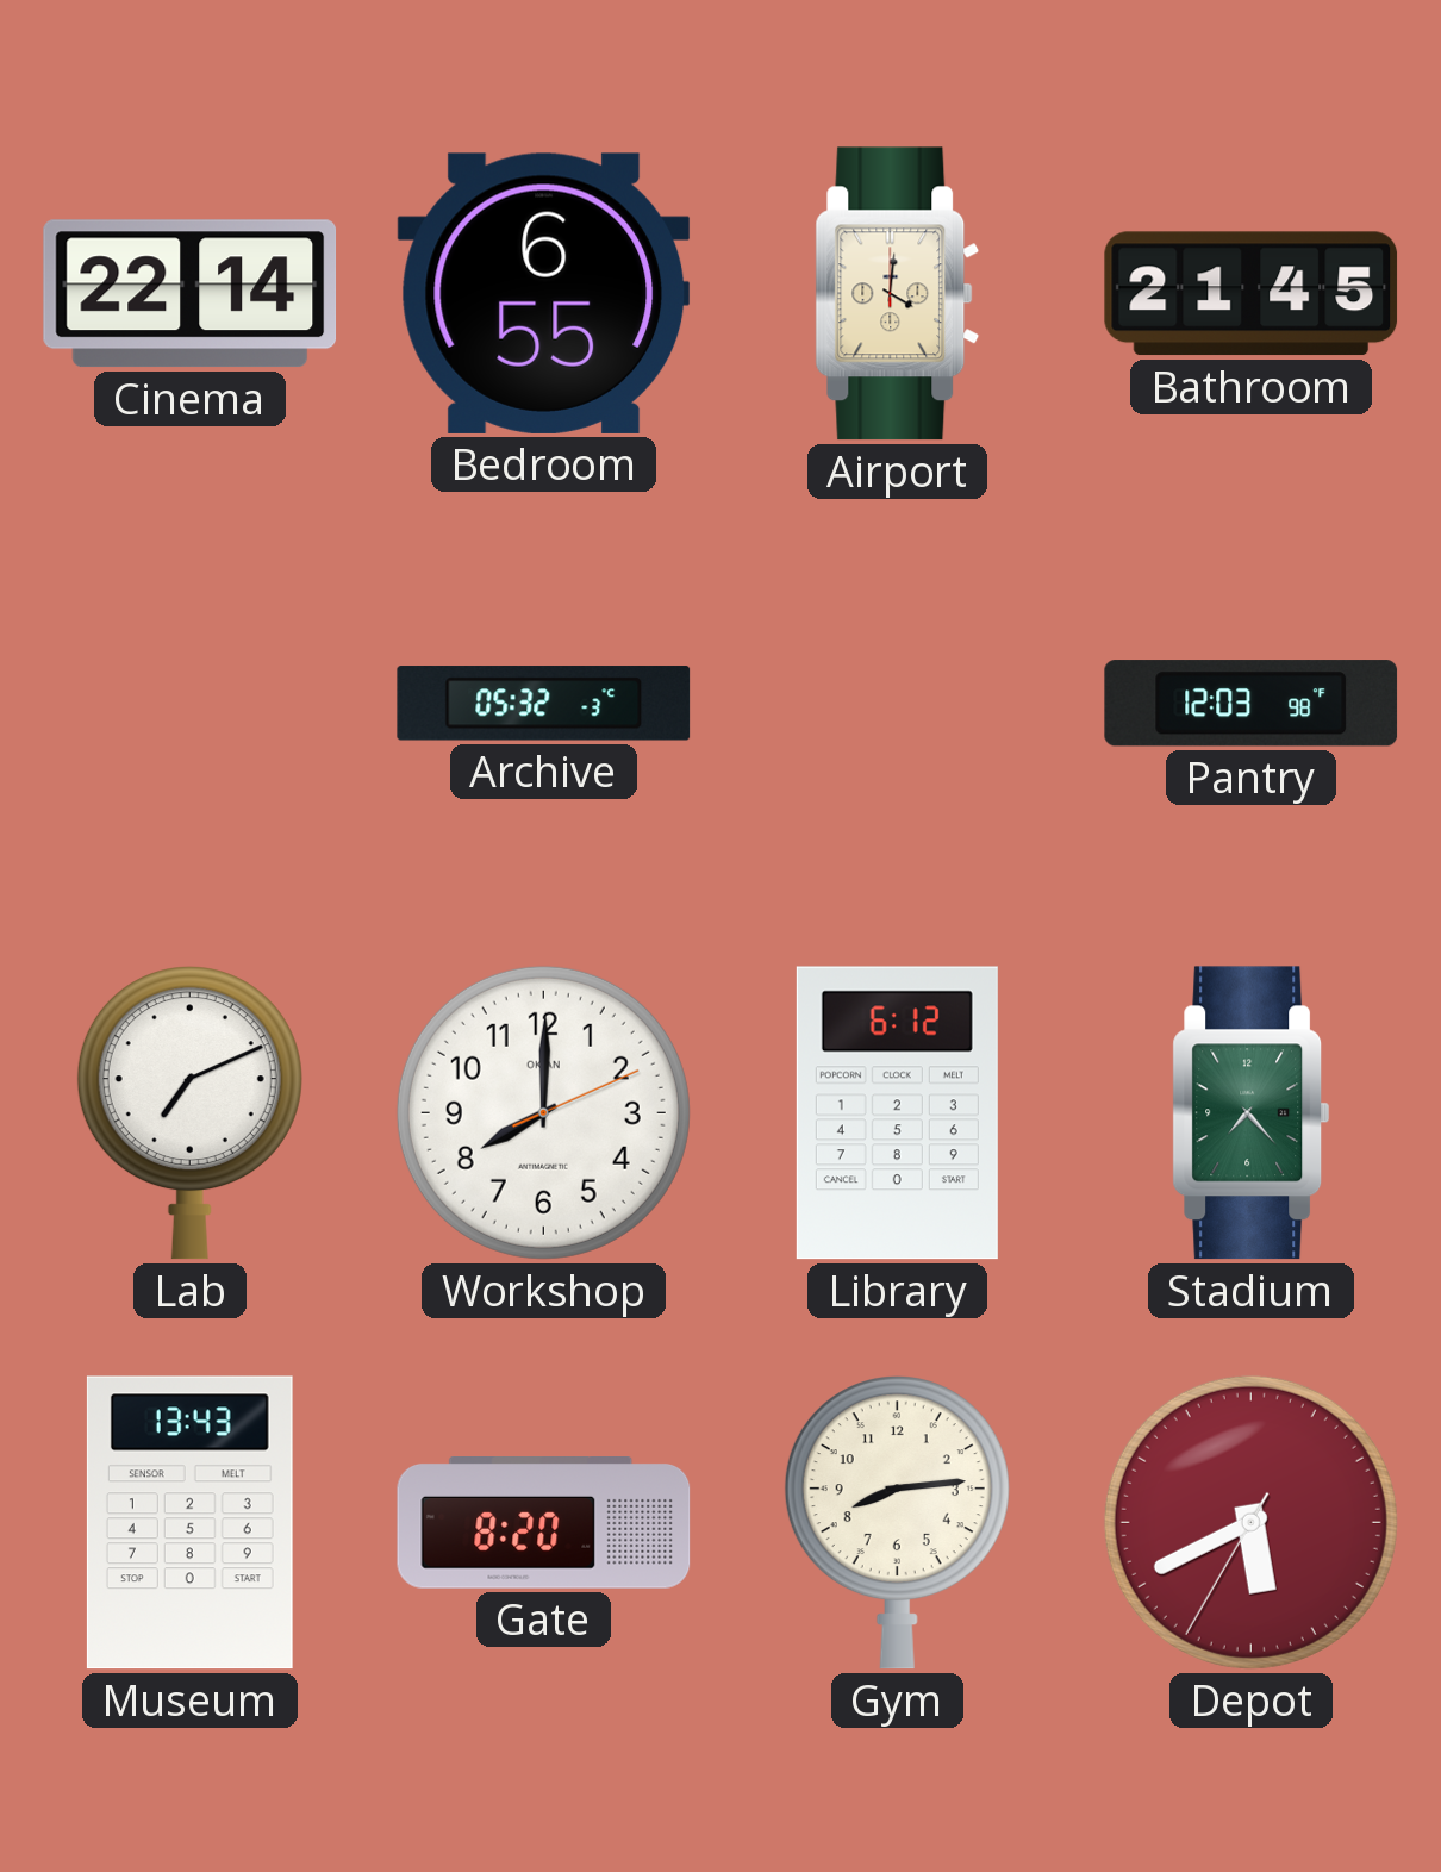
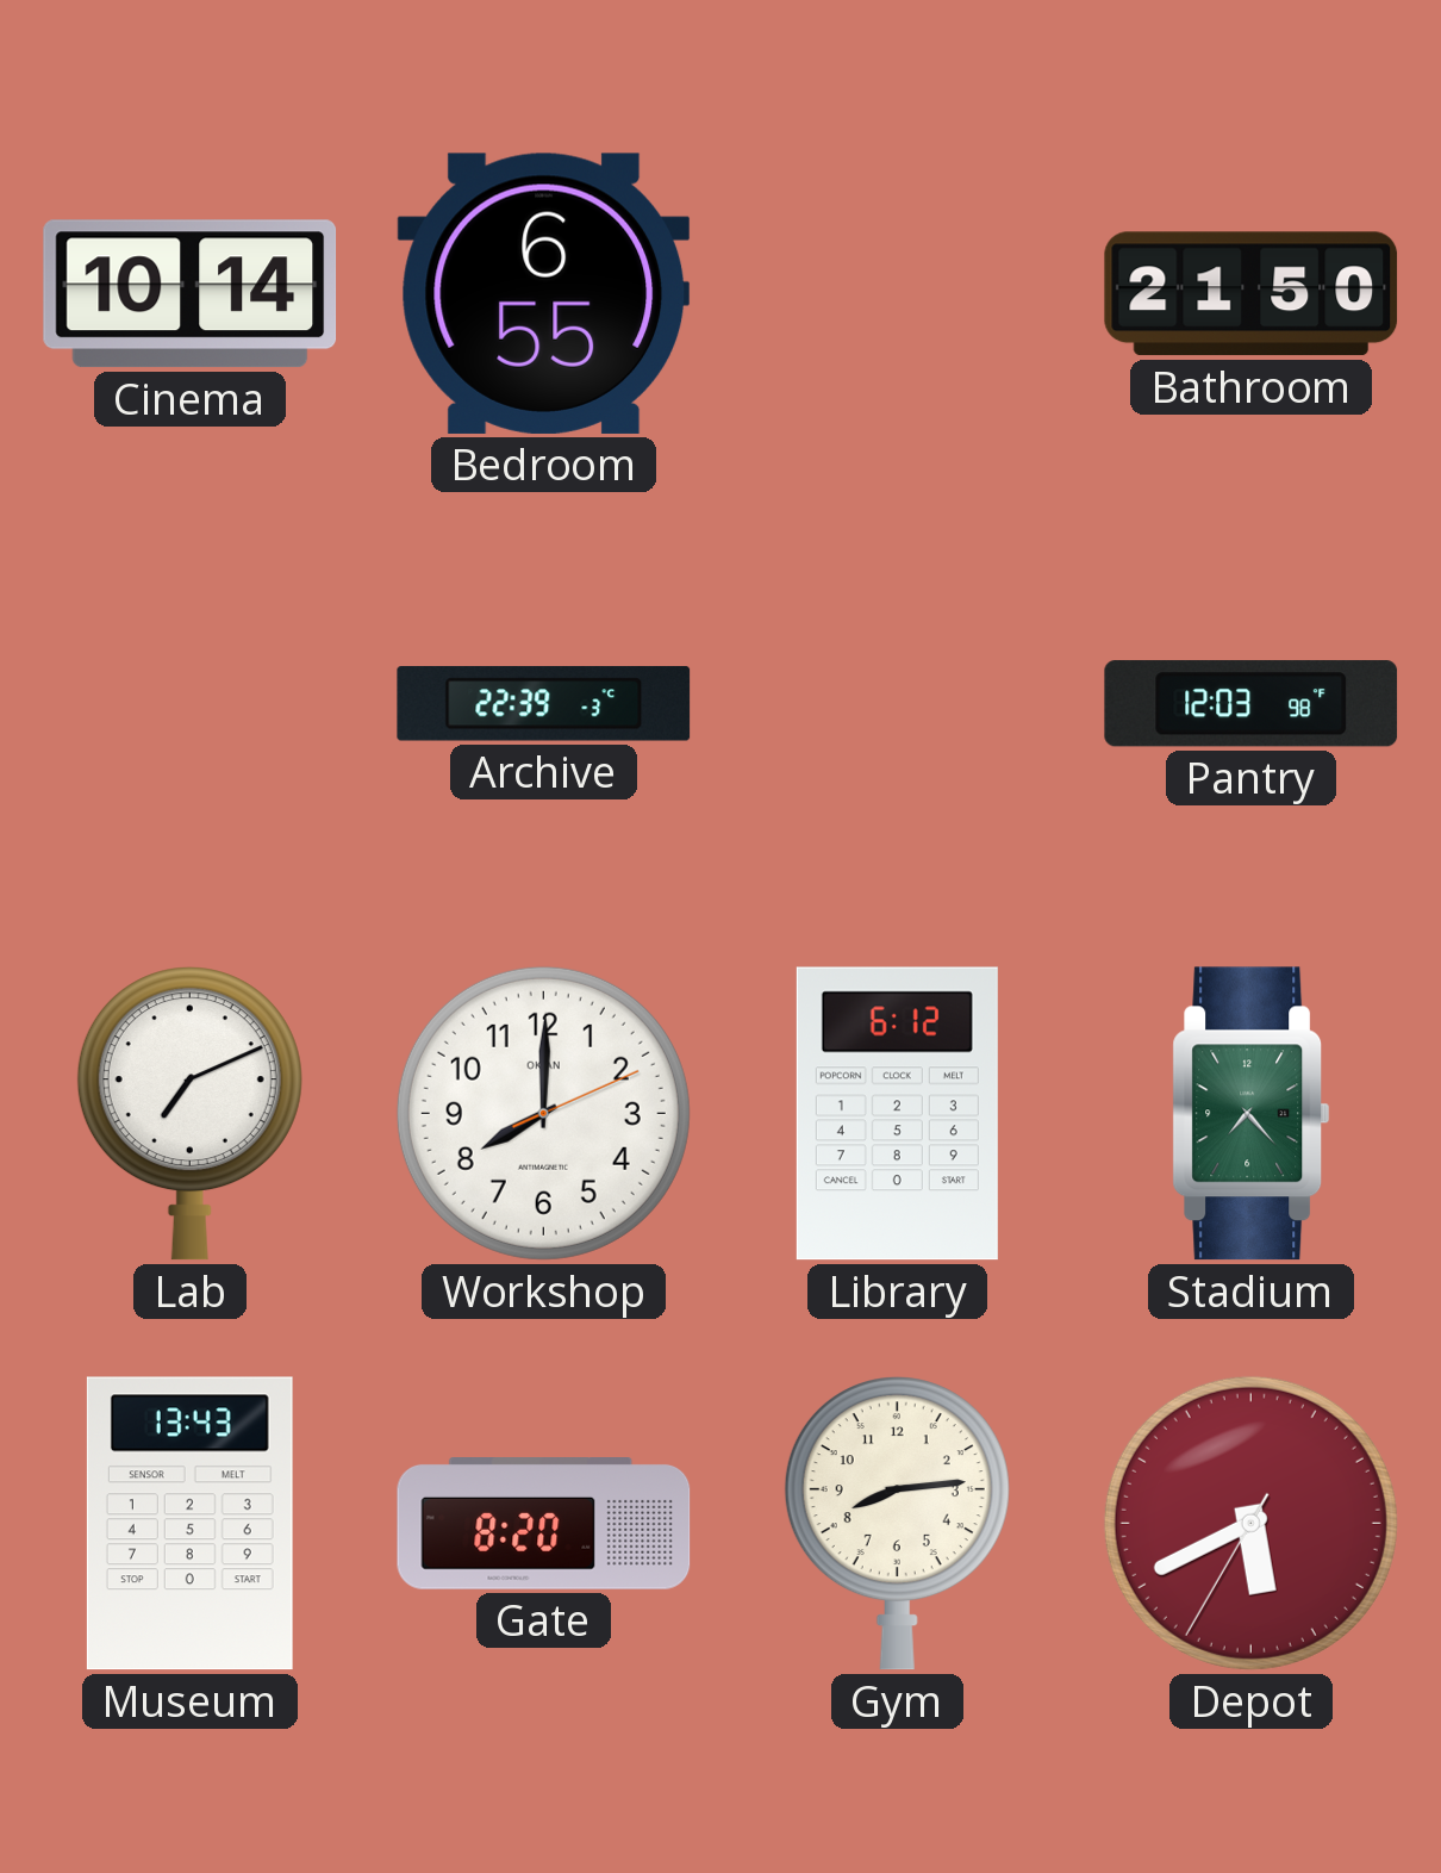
Cinema: 22:14 -> 10:14 (191, 294)
Airport: 4:01 -> none (898, 294)
Bathroom: 21:45 -> 21:50 (1252, 294)
Archive: 05:32 -> 22:39 (544, 704)
